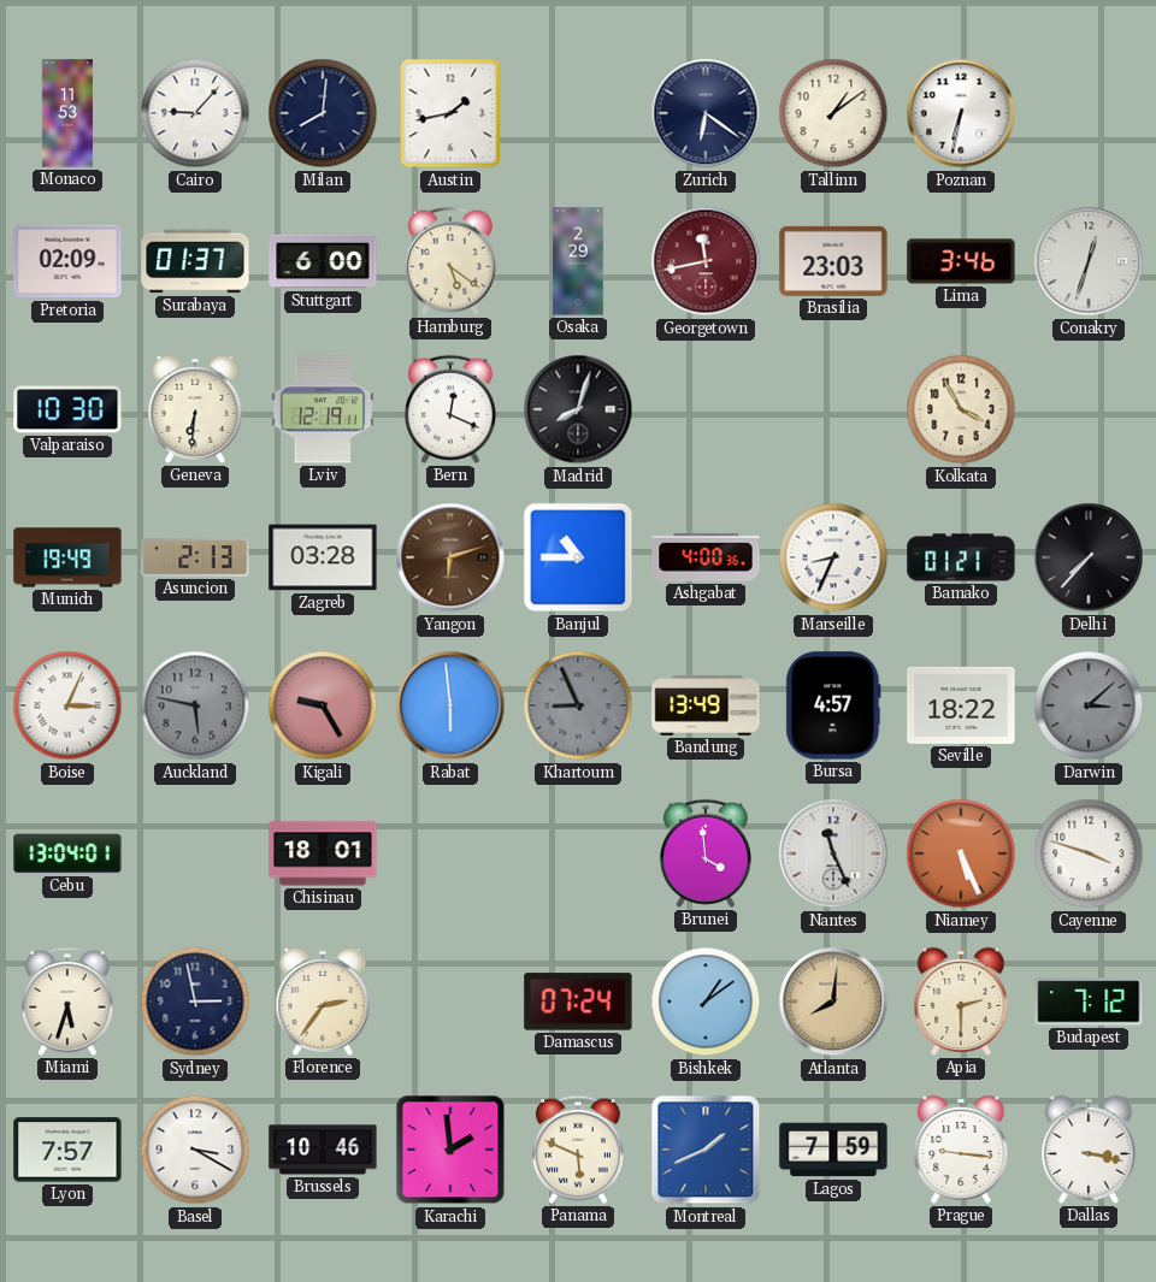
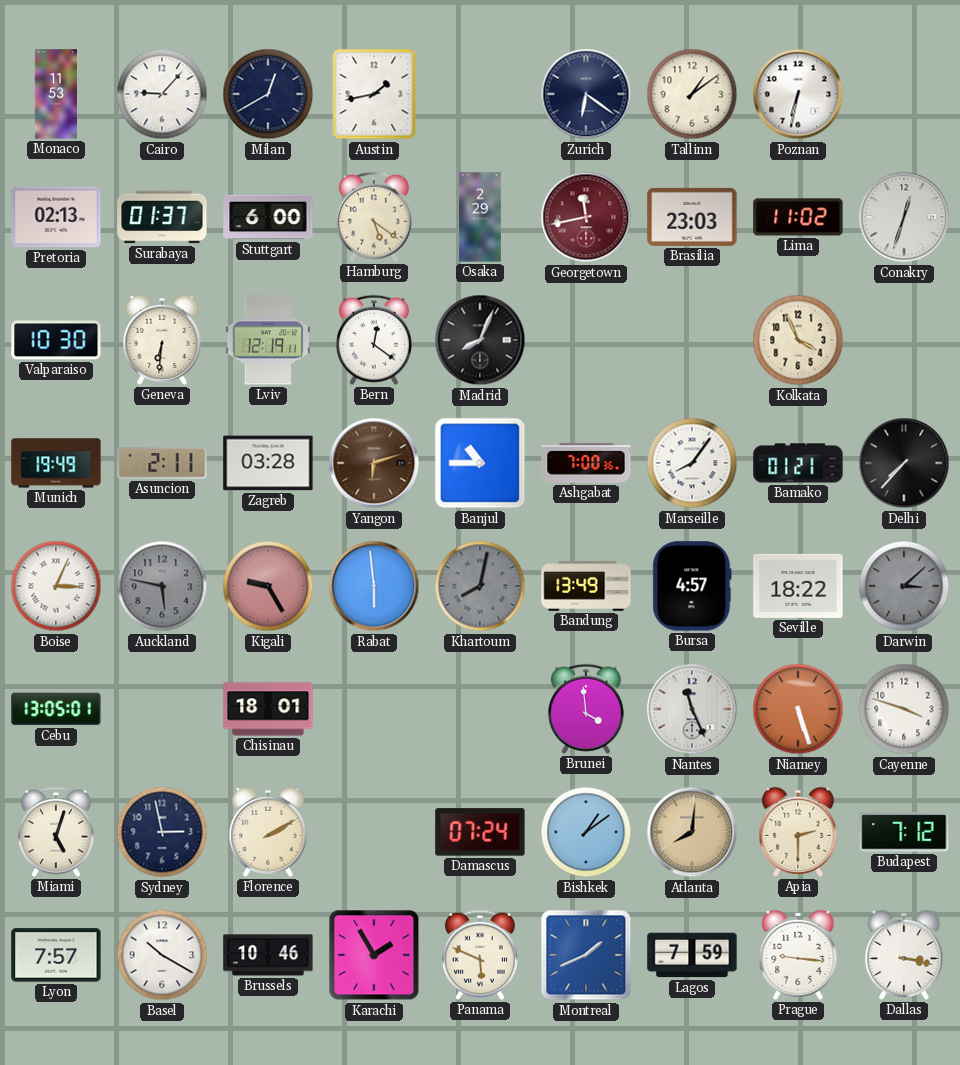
Milan: 8:01 -> 12:40 (268, 94)
Pretoria: 02:09 -> 02:13 (56, 217)
Lima: 3:46 -> 11:02 (798, 217)
Bern: 12:19 -> 12:21 (374, 340)
Madrid: 8:03 -> 8:04 (480, 340)
Kolkata: 3:55 -> 3:56 (798, 340)
Asuncion: 2:13 -> 2:11 (162, 463)
Ashgabat: 4:00 -> 7:00 (586, 463)
Marseille: 8:34 -> 8:06 (692, 463)
Khartoum: 8:56 -> 8:02 (480, 586)
Cebu: 13:04 -> 13:05 (56, 709)
Niamey: 5:26 -> 5:27 (798, 709)
Miami: 5:33 -> 5:03 (56, 832)
Florence: 2:36 -> 2:10 (268, 832)
Basel: 3:20 -> 10:20 (162, 955)
Karachi: 1:59 -> 1:55 (374, 955)
